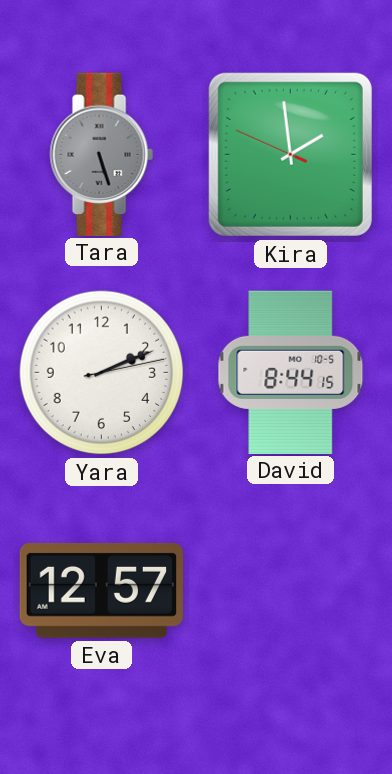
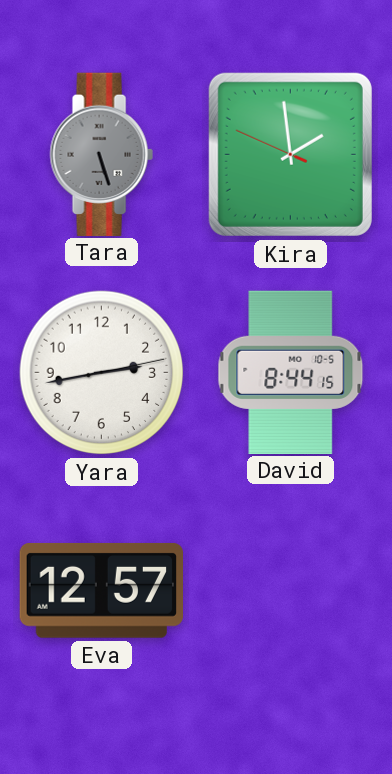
Yara: 2:11 -> 2:43 (102, 373)
